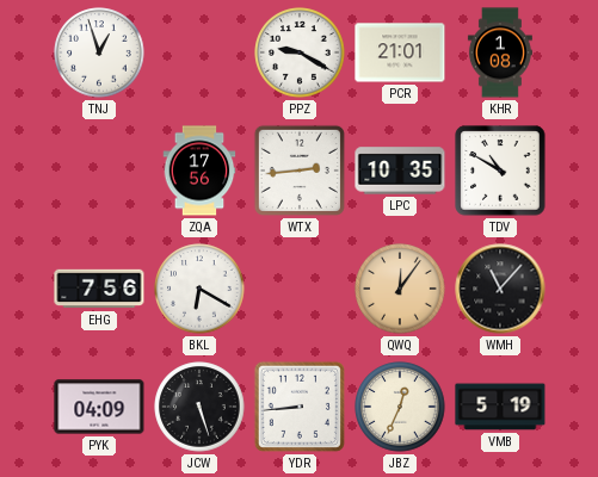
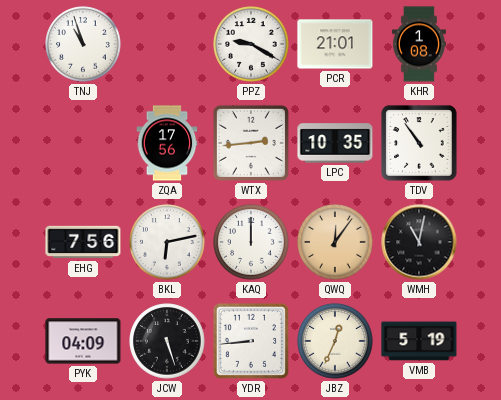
TNJ: 12:57 -> 10:57 (83, 44)
TDV: 10:50 -> 10:54 (419, 143)
BKL: 6:20 -> 6:13 (167, 242)
KAQ: none -> 12:00 (251, 242)
WMH: 11:07 -> 11:02 (419, 242)
